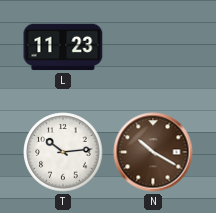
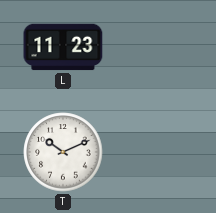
T: 10:14 -> 10:11 (63, 152)
N: 10:20 -> none (153, 152)
